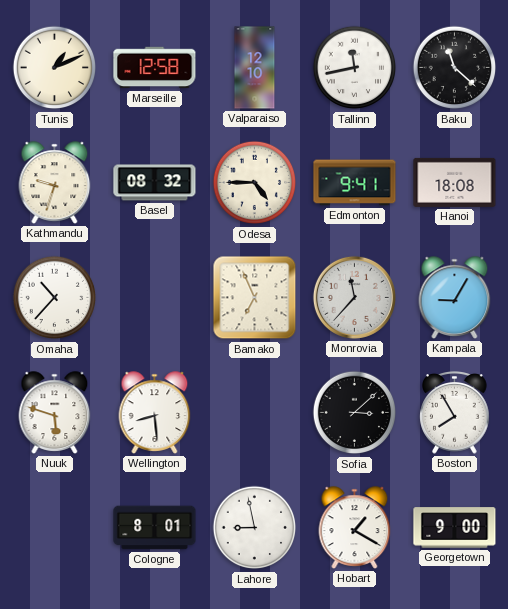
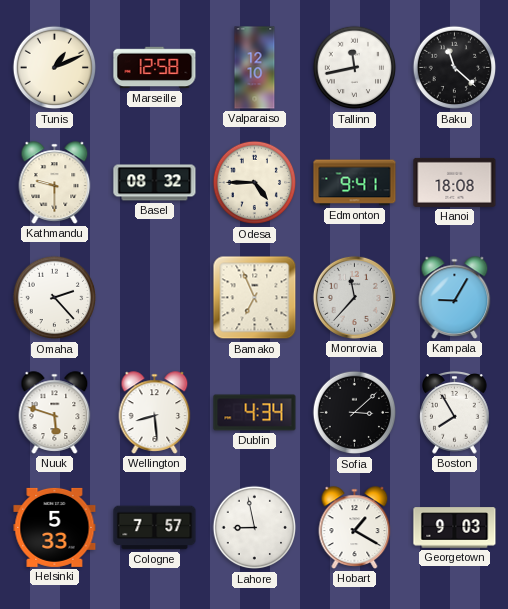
Kathmandu: 9:33 -> 9:30 (55, 183)
Omaha: 10:37 -> 2:23 (55, 298)
Dublin: none -> 4:34 (255, 413)
Helsinki: none -> 5:33 (55, 527)
Cologne: 8:01 -> 7:57 (155, 528)
Georgetown: 9:00 -> 9:03 (455, 528)
